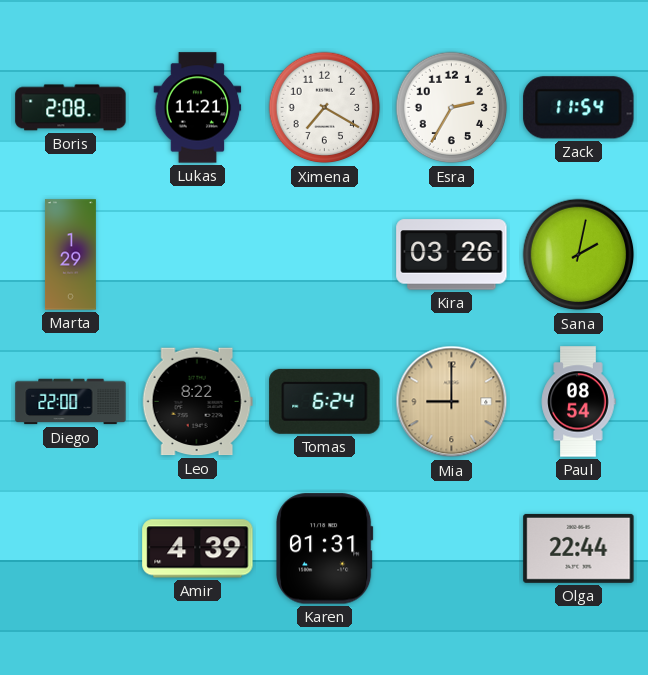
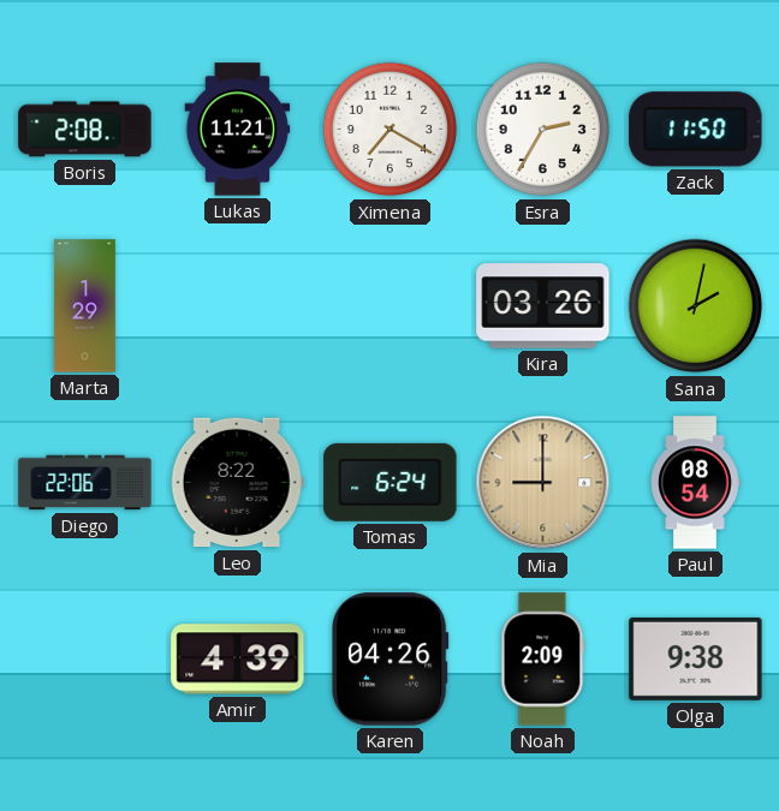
Zack: 11:54 -> 11:50 (696, 130)
Diego: 22:00 -> 22:06 (85, 483)
Karen: 01:31 -> 04:26 (391, 660)
Noah: none -> 2:09 (543, 660)
Olga: 22:44 -> 9:38 (696, 658)
